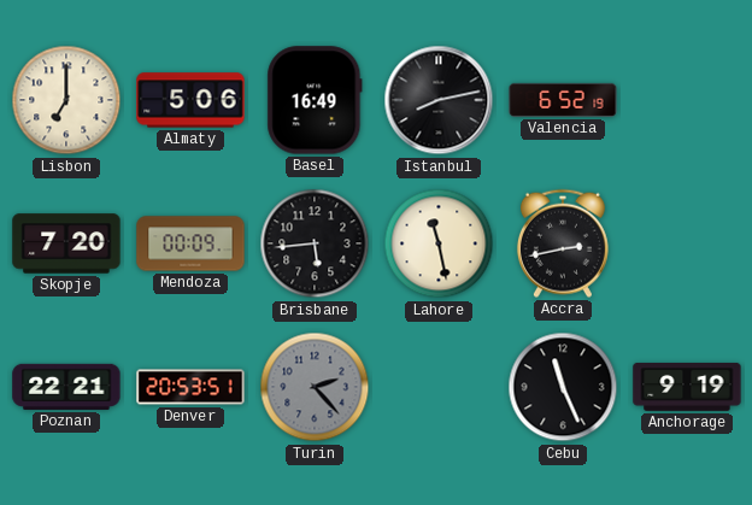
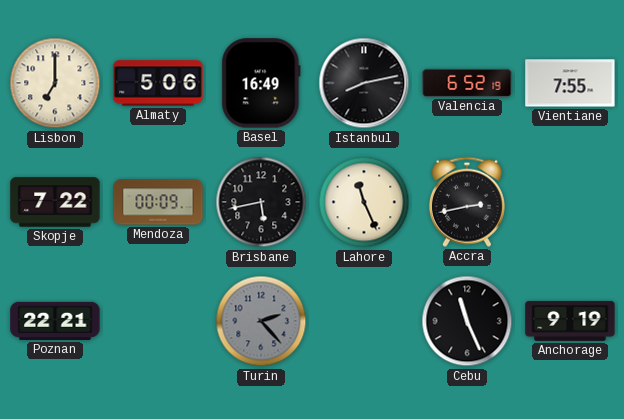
Vientiane: none -> 7:55 (570, 83)
Skopje: 7:20 -> 7:22 (55, 202)
Brisbane: 5:44 -> 5:43 (261, 202)
Lahore: 11:28 -> 11:26 (364, 202)
Denver: 20:53 -> none (190, 387)
